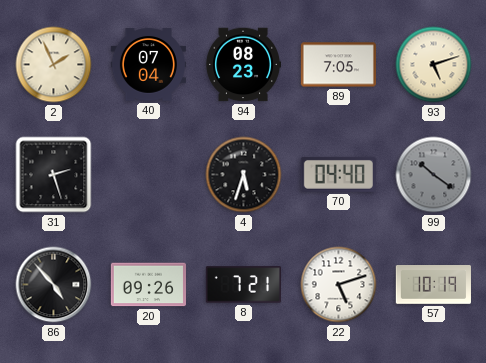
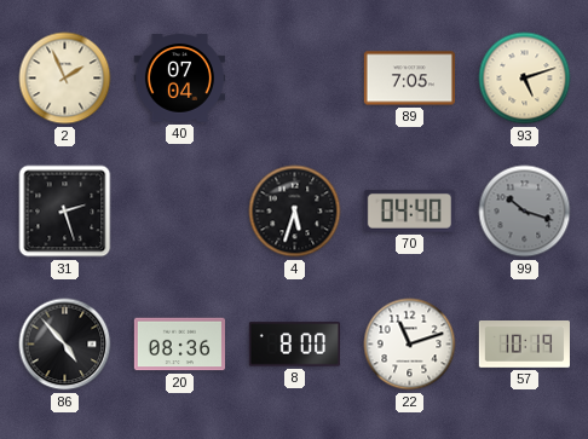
94: 08:23 -> none (243, 65)
99: 10:21 -> 10:18 (525, 212)
20: 09:26 -> 08:36 (179, 345)
8: 7:21 -> 8:00 (294, 345)
22: 5:12 -> 11:12 (410, 345)
